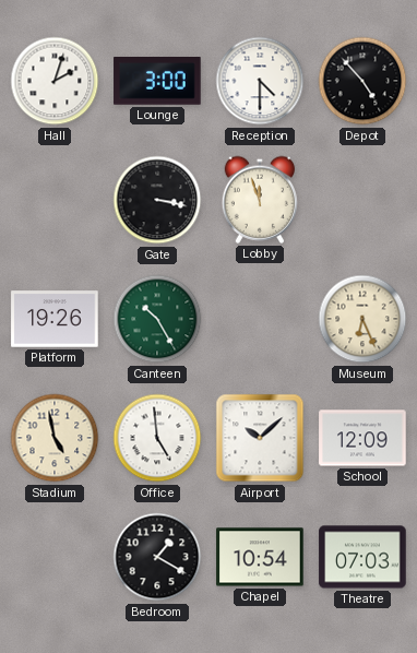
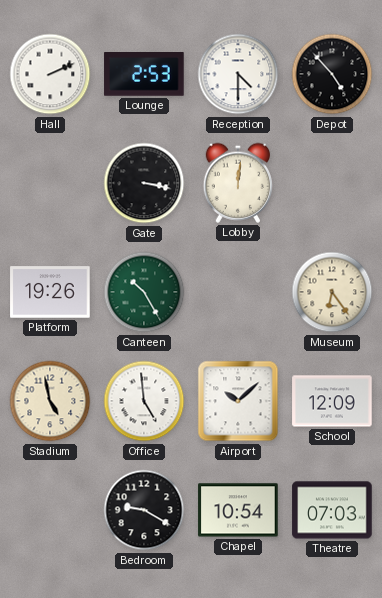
Hall: 2:03 -> 2:11 (50, 74)
Lounge: 3:00 -> 2:53 (144, 75)
Lobby: 11:57 -> 12:01 (238, 183)
Museum: 6:26 -> 6:24 (332, 292)
Bedroom: 1:20 -> 9:20 (144, 510)
